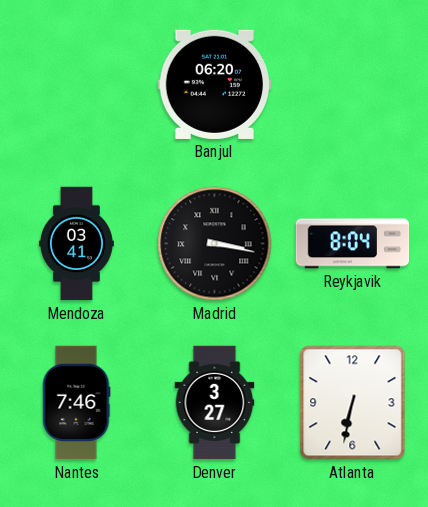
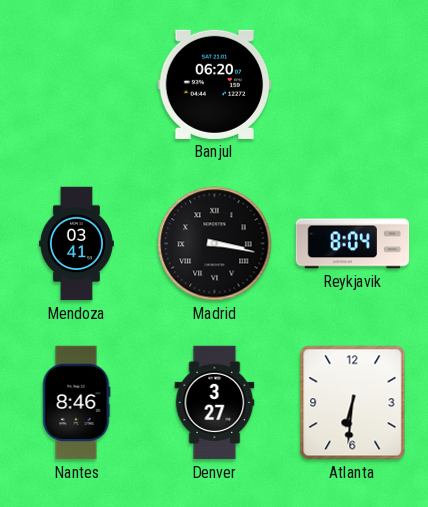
Nantes: 7:46 -> 8:46 (76, 403)
Atlanta: 6:32 -> 6:31 (353, 403)
